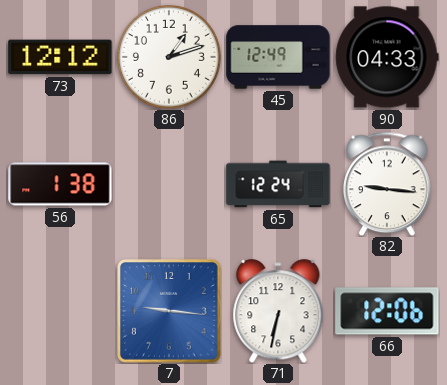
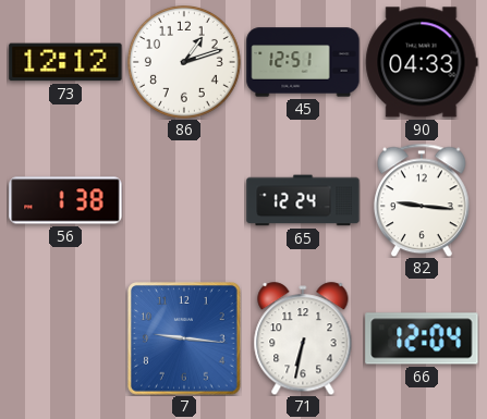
45: 12:49 -> 12:51 (303, 62)
66: 12:06 -> 12:04 (422, 338)
